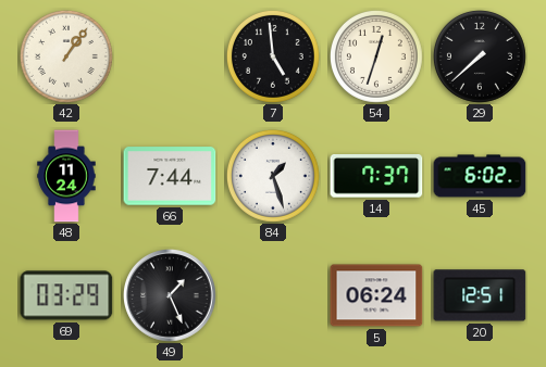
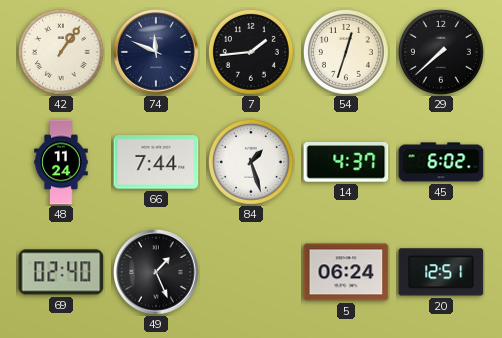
74: none -> 11:49 (157, 53)
7: 4:59 -> 1:44 (251, 52)
14: 7:37 -> 4:37 (346, 163)
69: 03:29 -> 02:40 (61, 272)
